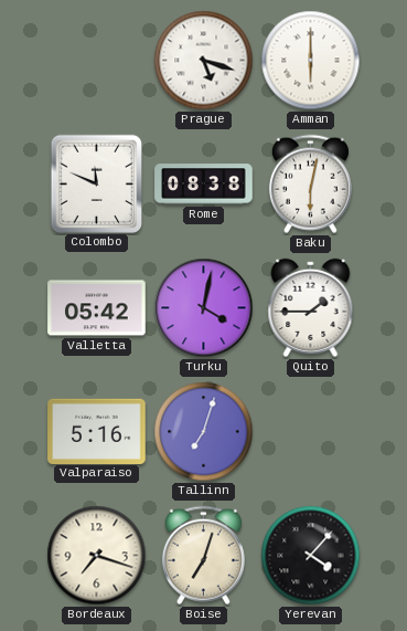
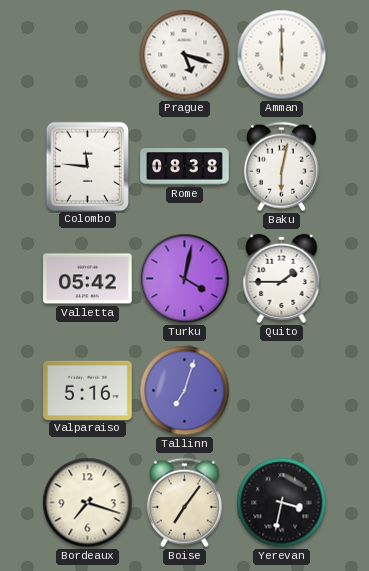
Colombo: 11:49 -> 11:46 (87, 166)
Boise: 7:03 -> 7:06 (184, 503)
Yerevan: 4:07 -> 3:32 (282, 503)
